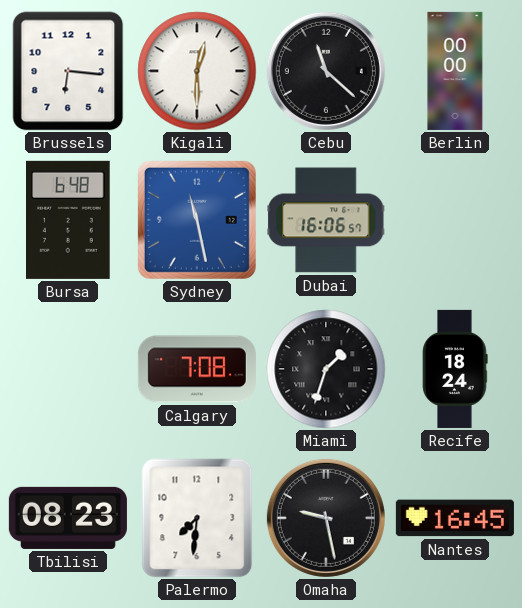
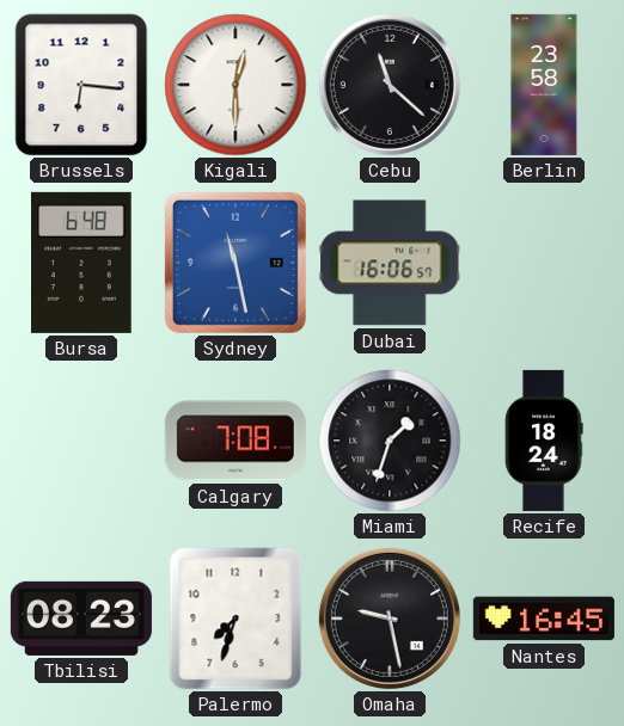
Berlin: 00:00 -> 23:58 (544, 85)
Palermo: 7:31 -> 7:33 (235, 619)
